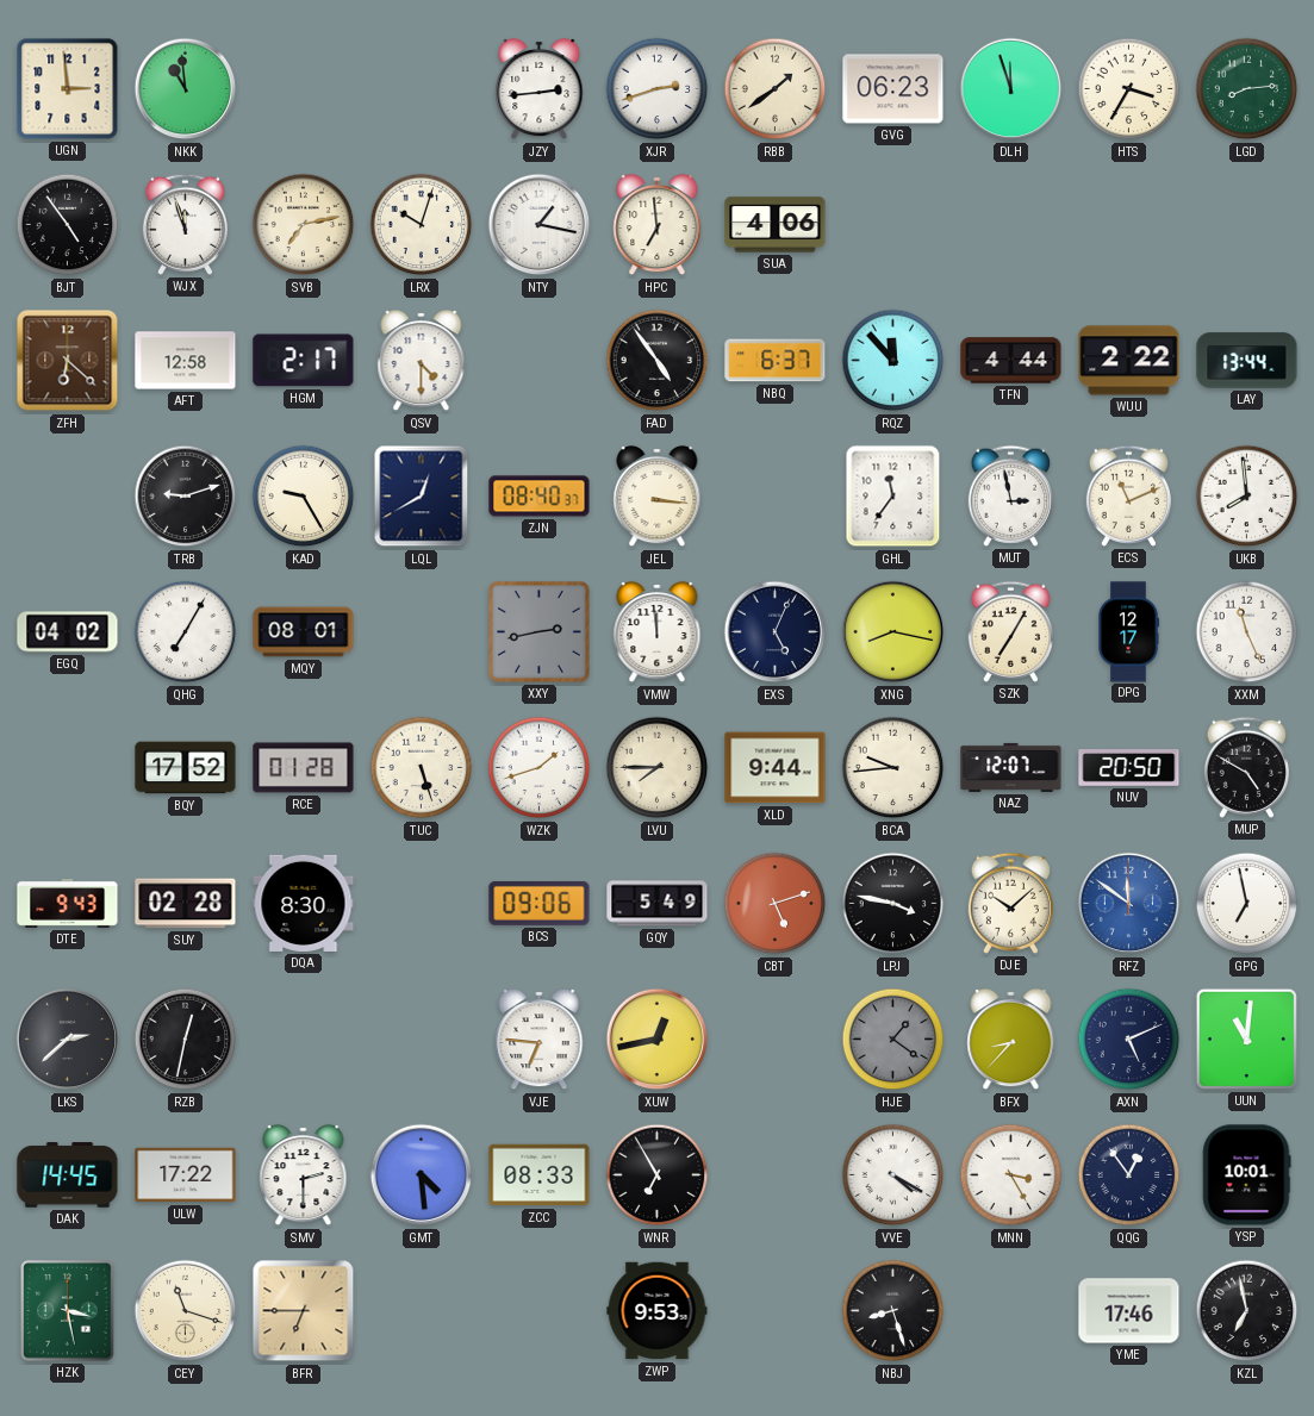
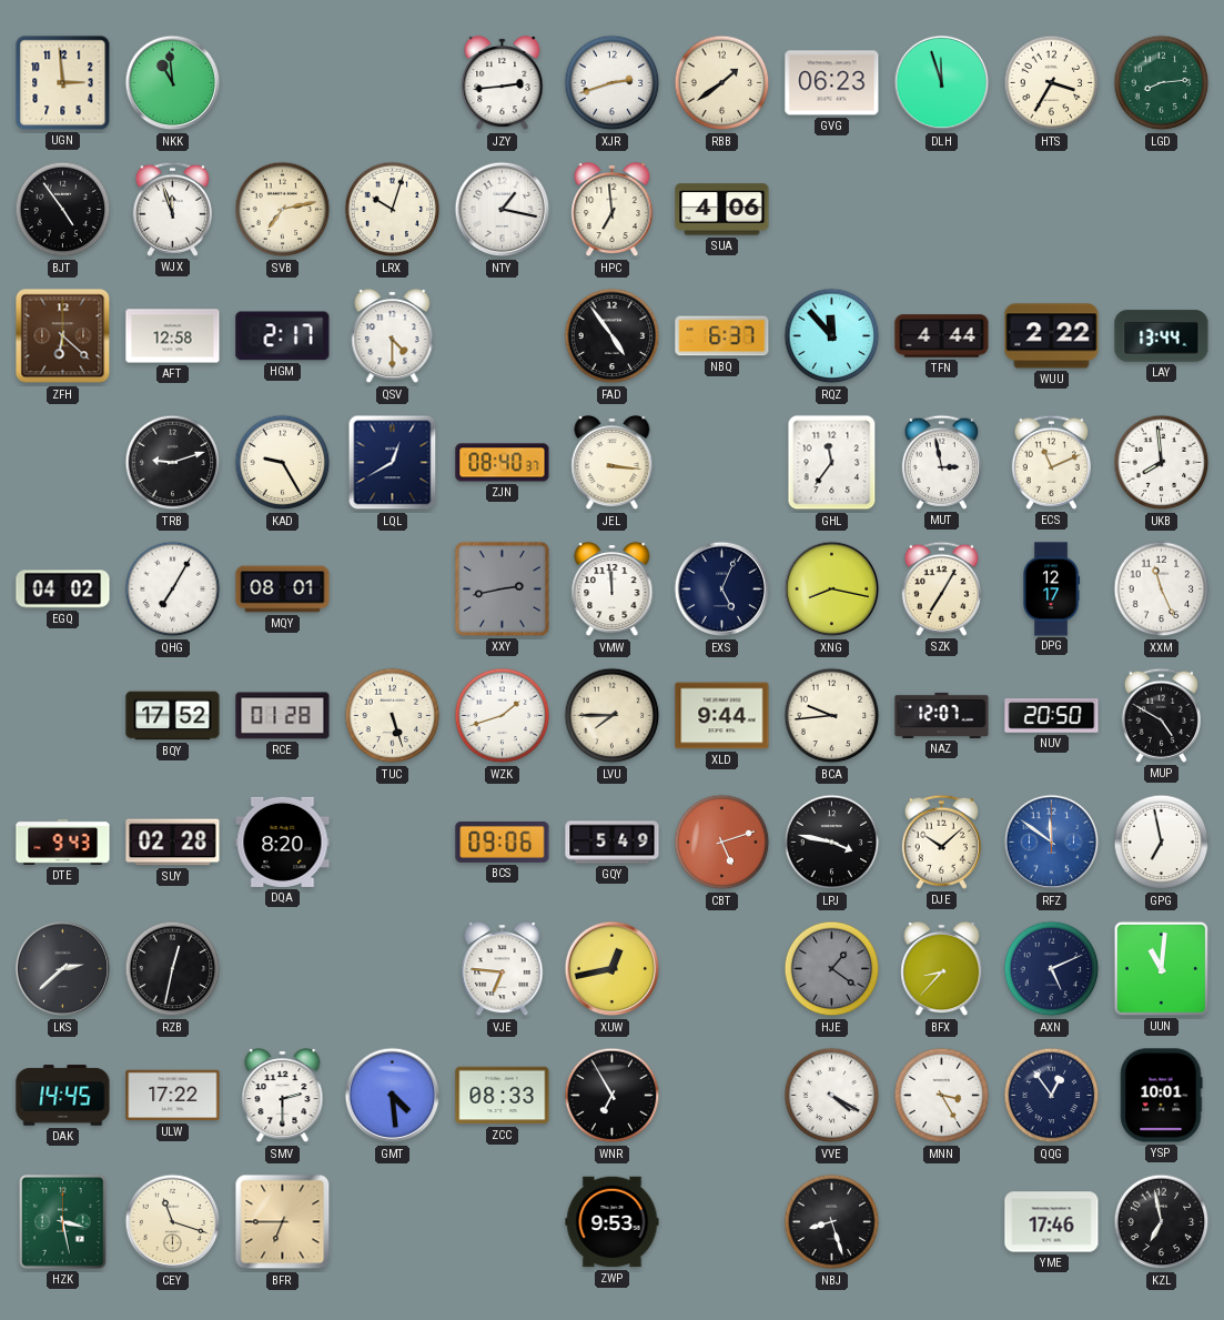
DQA: 8:30 -> 8:20 (283, 842)
